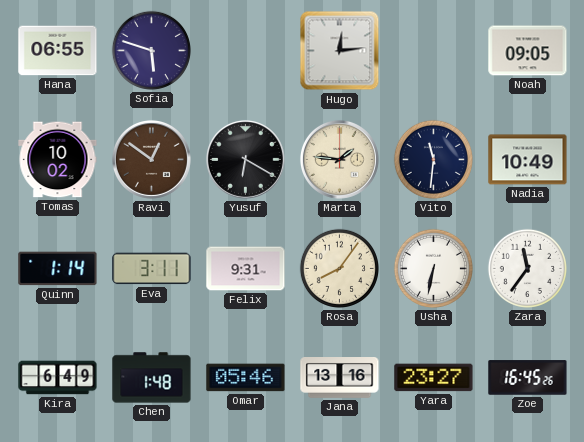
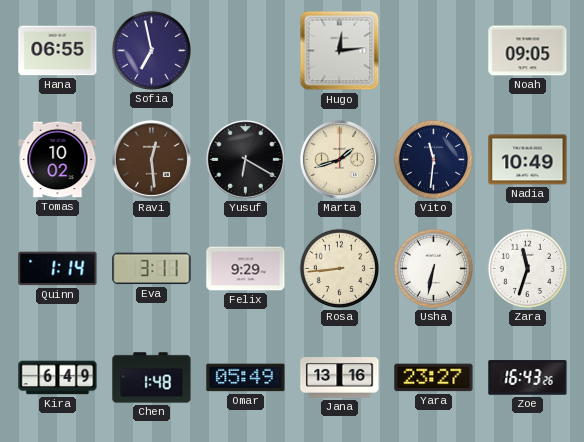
Sofia: 5:48 -> 6:58 (151, 50)
Ravi: 12:51 -> 12:29 (151, 159)
Marta: 1:46 -> 1:42 (339, 159)
Felix: 9:31 -> 9:29 (246, 269)
Rosa: 8:06 -> 8:44 (339, 268)
Zara: 11:36 -> 11:33 (527, 268)
Omar: 05:46 -> 05:49 (246, 378)
Zoe: 16:45 -> 16:43 (528, 378)
